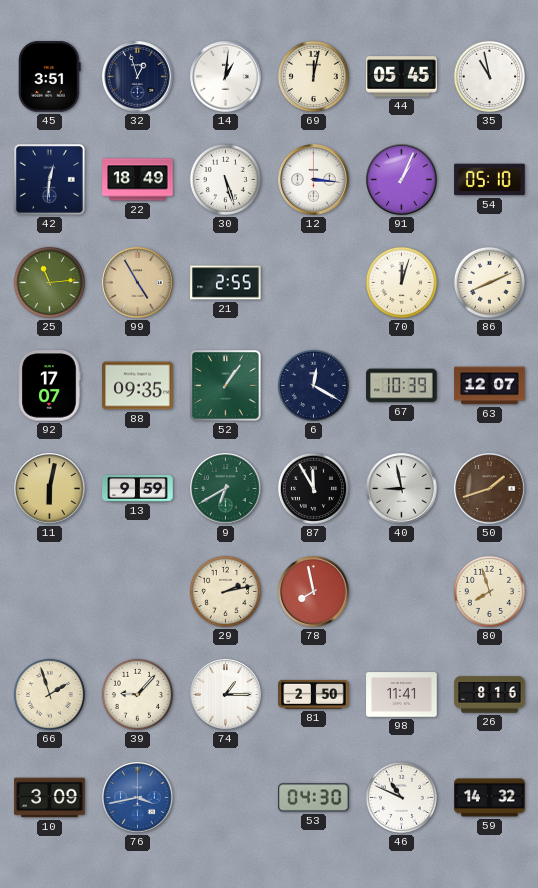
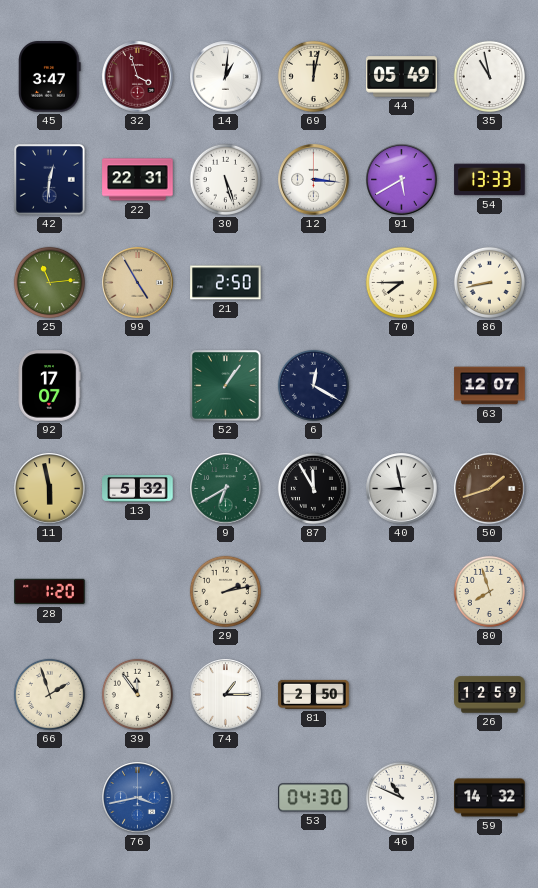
45: 3:51 -> 3:47 (50, 77)
32: 12:57 -> 3:57 (138, 77)
32 dial: navy -> burgundy (138, 77)
44: 05:45 -> 05:49 (402, 77)
22: 18:49 -> 22:31 (138, 180)
91: 1:04 -> 5:40 (402, 180)
54: 05:10 -> 13:33 (490, 180)
21: 2:55 -> 2:50 (226, 283)
70: 12:03 -> 7:45 (401, 282)
86: 8:11 -> 8:43 (489, 282)
88: 09:35 -> none (138, 386)
67: 10:39 -> none (402, 386)
11: 6:02 -> 5:58 (50, 489)
13: 9:59 -> 5:32 (138, 489)
28: none -> 1:20 (50, 592)
78: 7:58 -> none (314, 592)
39: 9:07 -> 11:54 (137, 694)
98: 11:41 -> none (402, 695)
26: 8:16 -> 12:59 (490, 695)
10: 3:09 -> none (50, 798)
